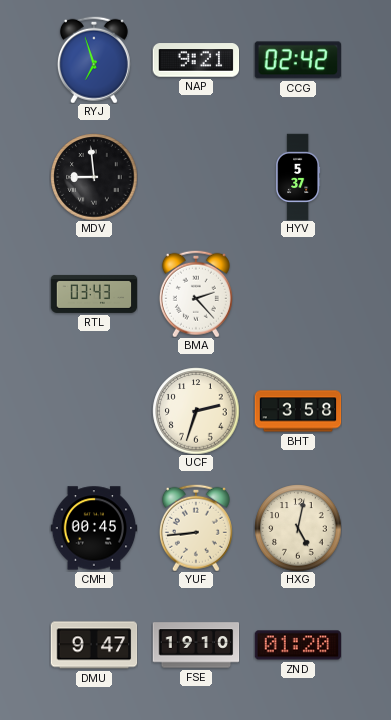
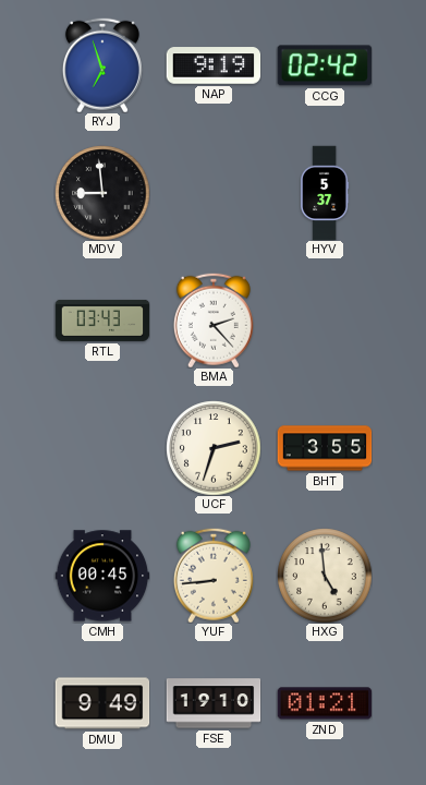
NAP: 9:21 -> 9:19 (214, 65)
BHT: 3:58 -> 3:55 (325, 448)
HXG: 5:02 -> 4:59 (325, 576)
DMU: 9:47 -> 9:49 (102, 703)
ZND: 01:20 -> 01:21 (325, 703)
